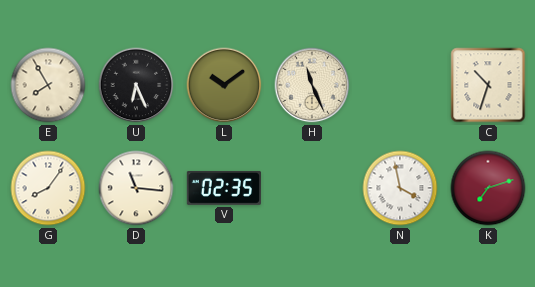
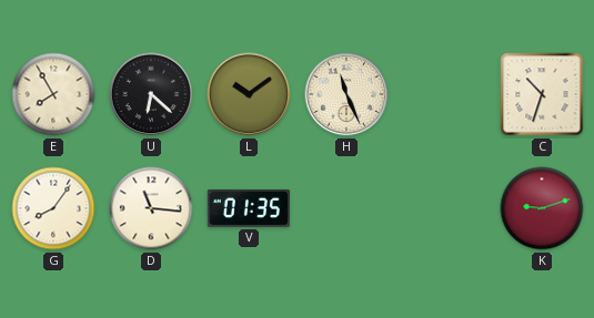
U: 6:26 -> 6:22 (151, 94)
V: 02:35 -> 01:35 (249, 208)
N: 3:58 -> none (400, 188)
K: 7:12 -> 9:12 (542, 208)
